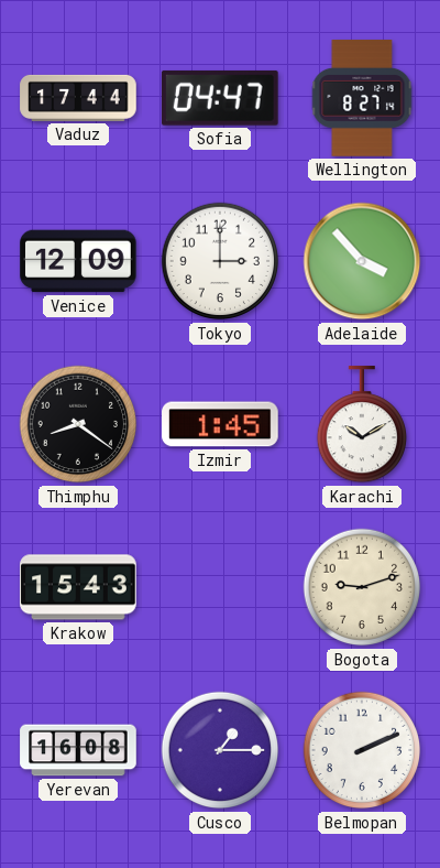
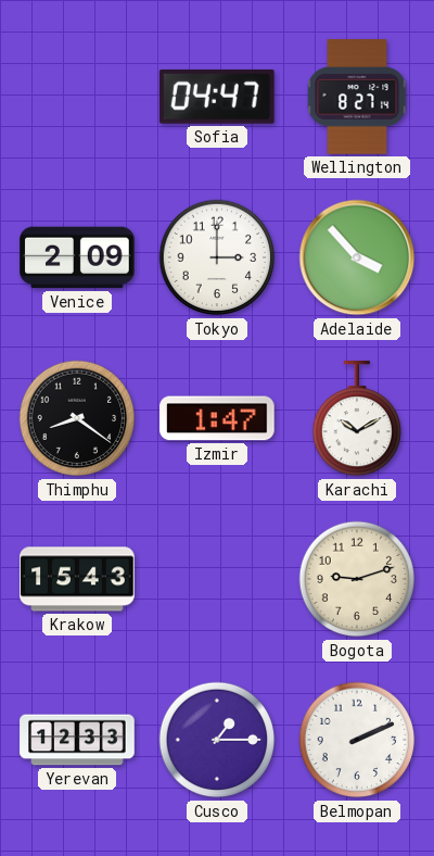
Vaduz: 17:44 -> none (78, 98)
Venice: 12:09 -> 2:09 (77, 257)
Izmir: 1:45 -> 1:47 (217, 418)
Yerevan: 16:08 -> 12:33 (77, 740)
